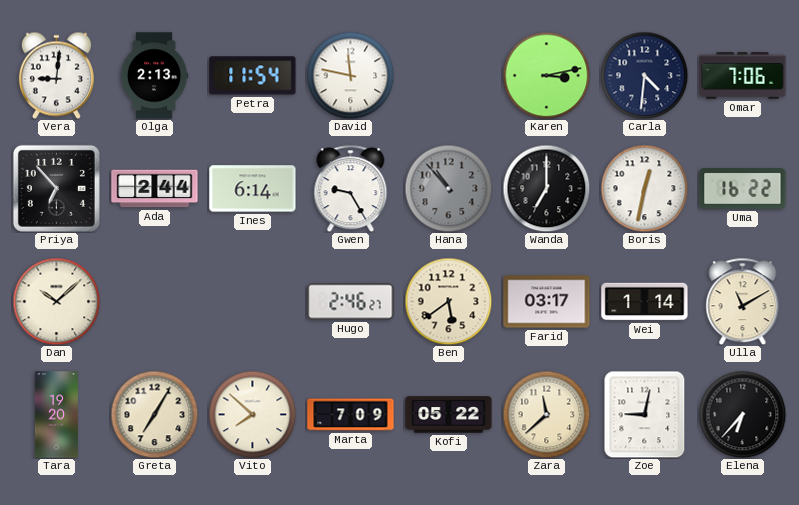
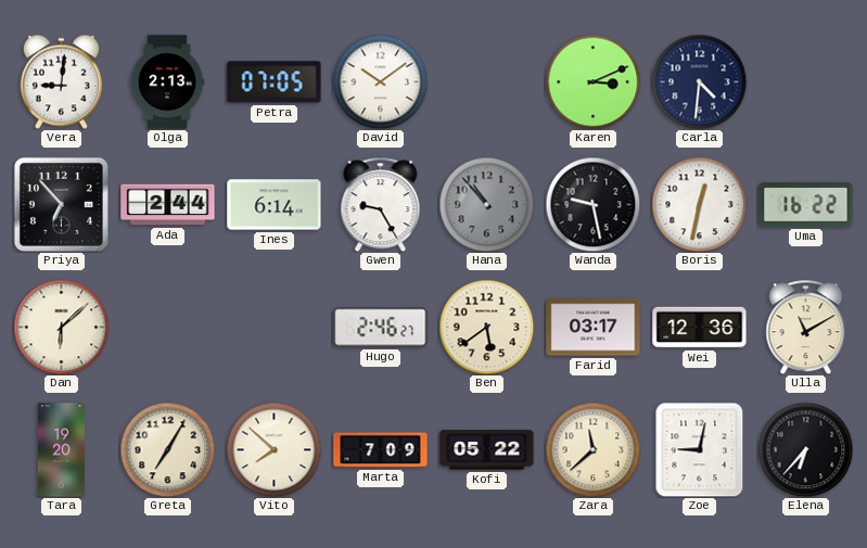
Petra: 11:54 -> 07:05 (275, 82)
David: 11:47 -> 10:09 (380, 81)
Karen: 3:13 -> 3:11 (592, 81)
Omar: 7:06 -> none (743, 76)
Wanda: 7:00 -> 9:28 (592, 204)
Dan: 10:08 -> 6:08 (61, 327)
Wei: 1:14 -> 12:36 (700, 328)
